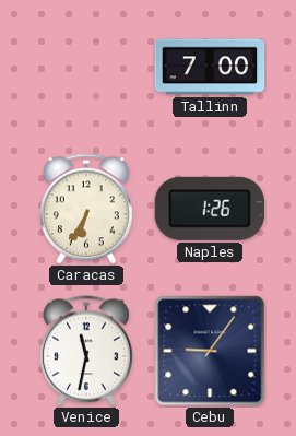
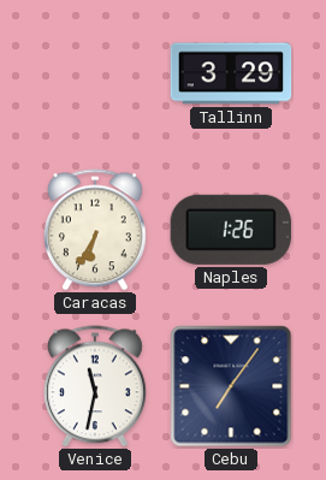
Tallinn: 7:00 -> 3:29 (231, 73)
Cebu: 9:06 -> 7:06 (231, 386)
